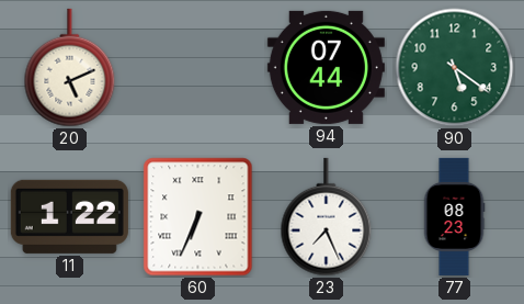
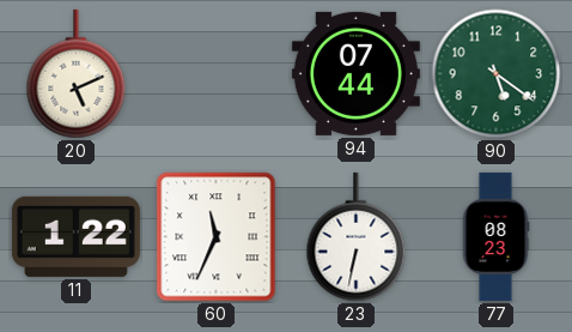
60: 6:34 -> 11:34 (217, 237)
23: 7:26 -> 6:32 (357, 237)
